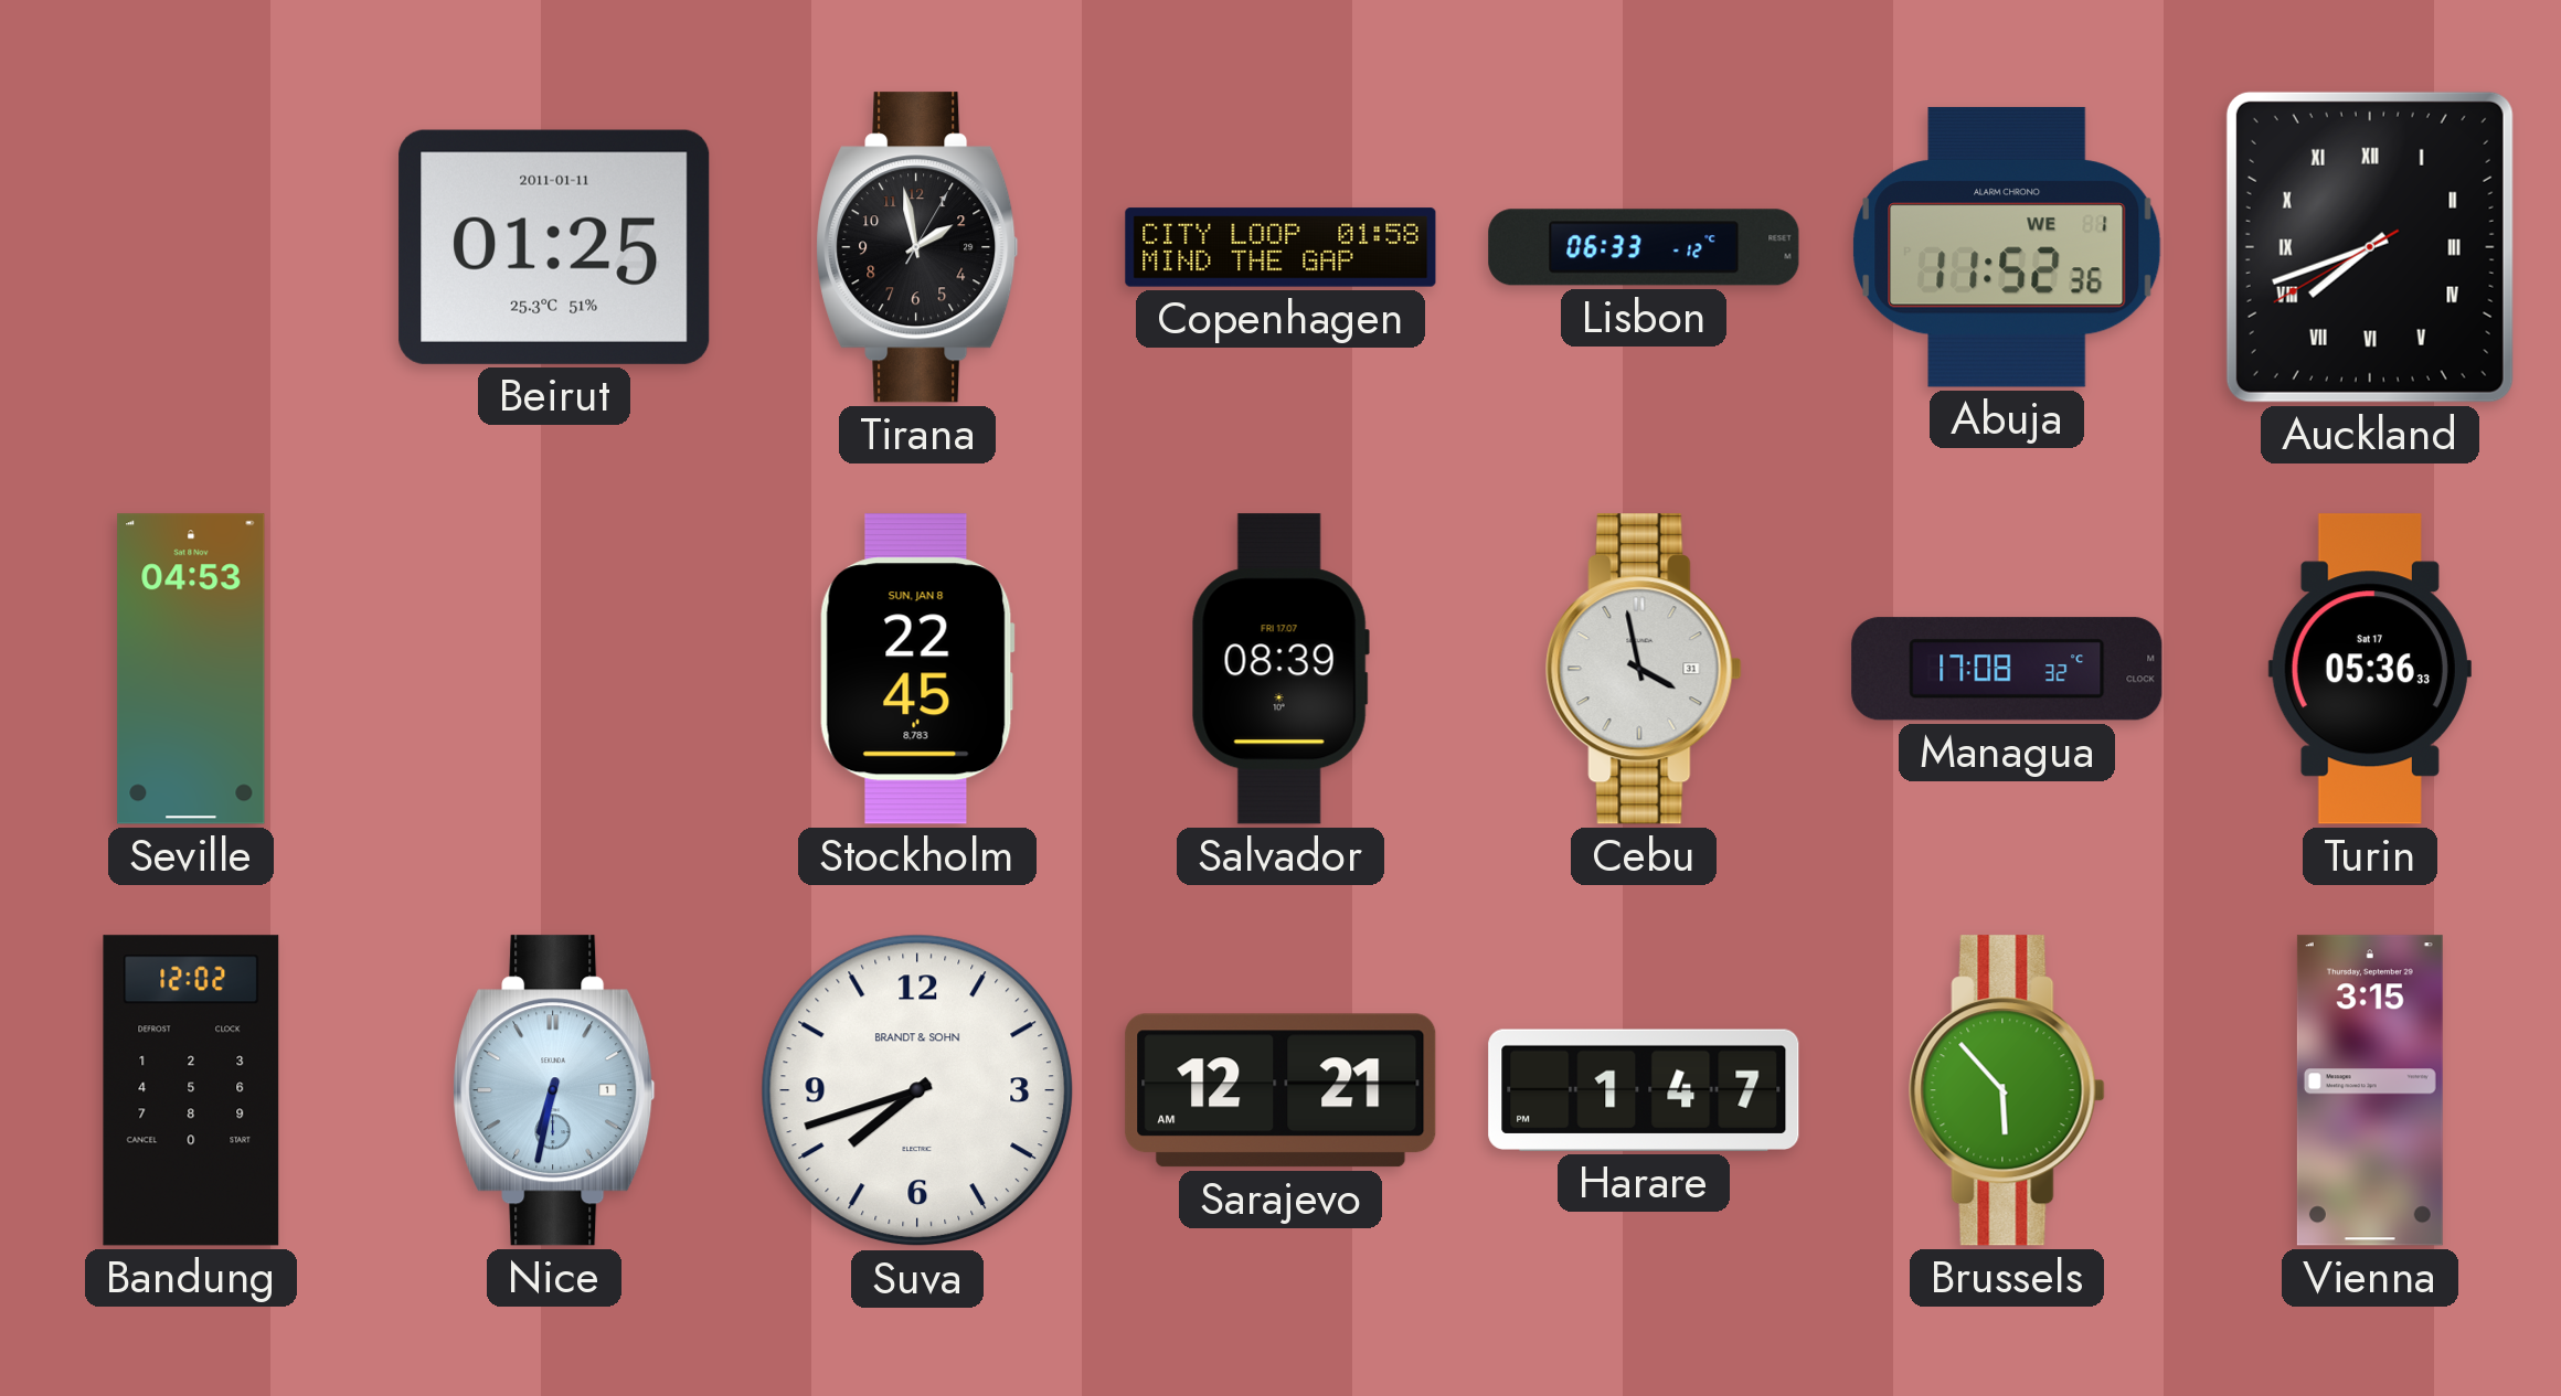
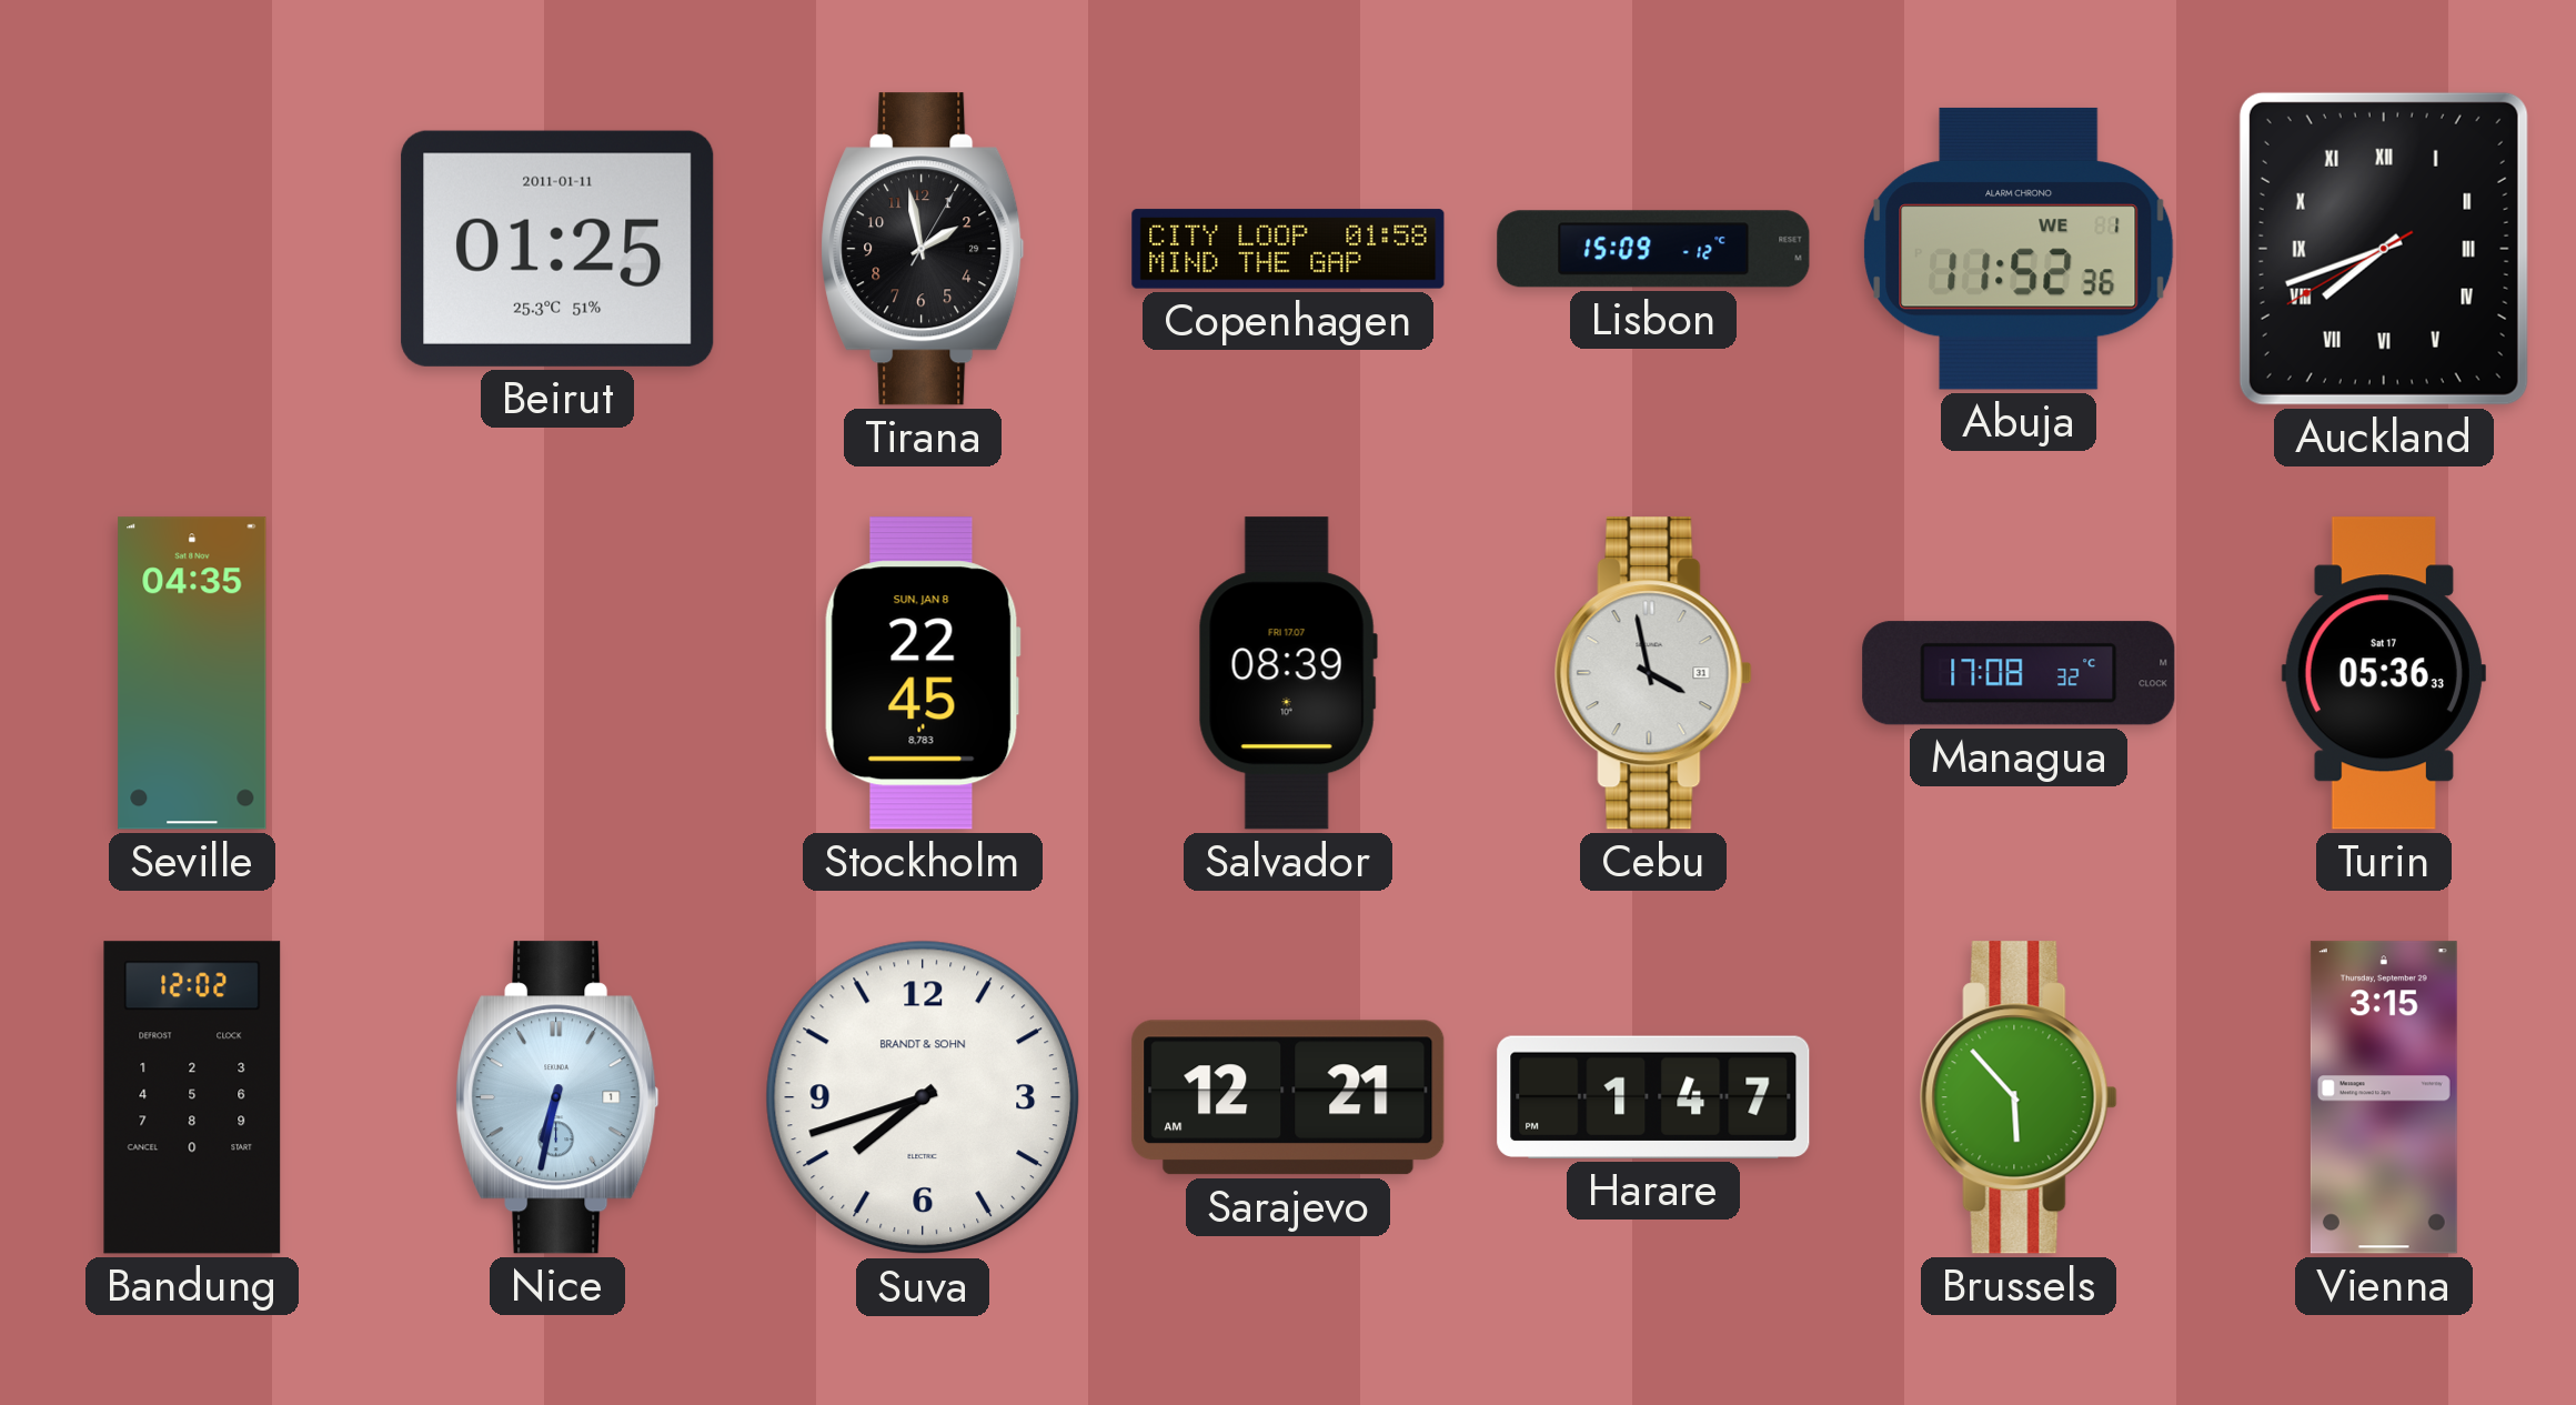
Lisbon: 06:33 -> 15:09 (1653, 249)
Seville: 04:53 -> 04:35 (192, 673)
